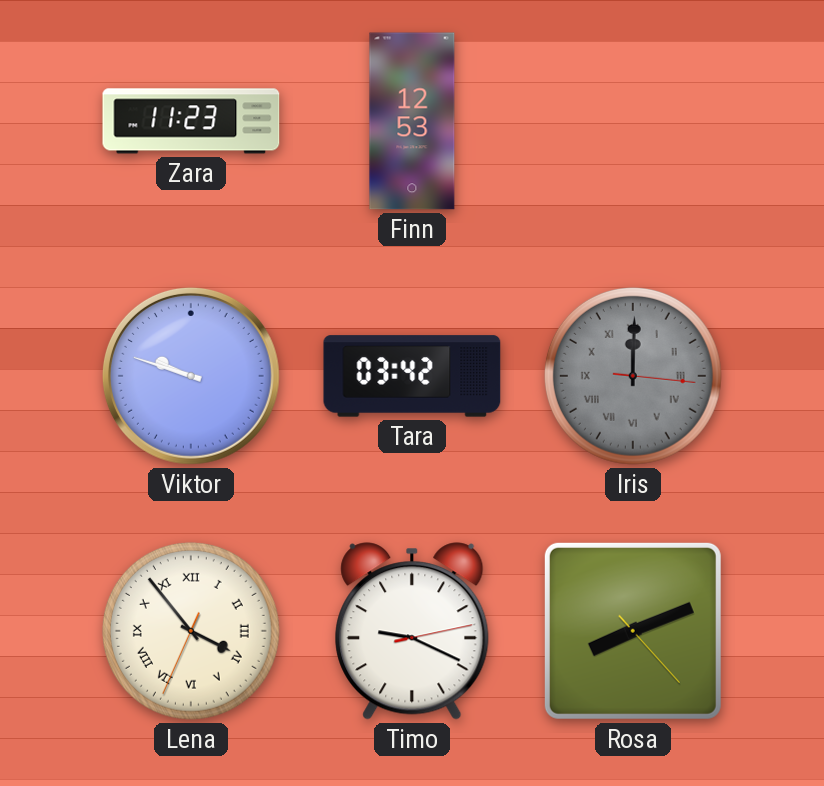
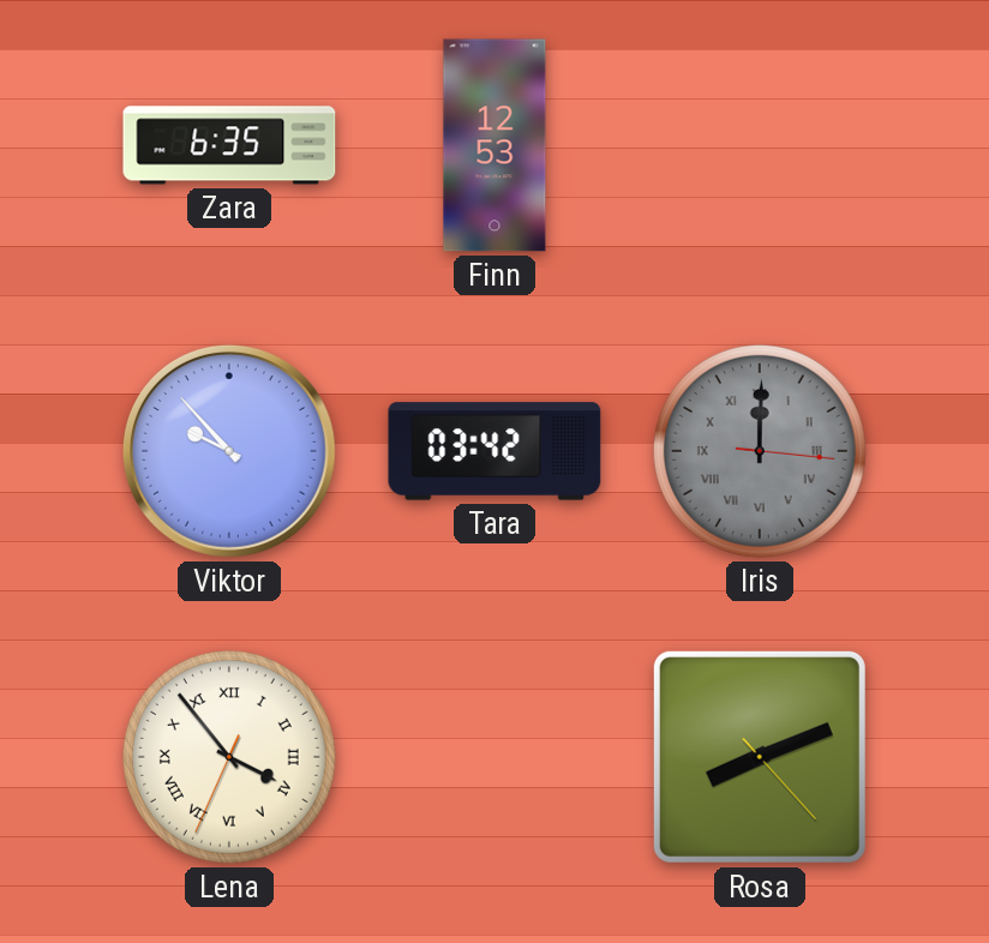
Zara: 11:23 -> 6:35 (229, 145)
Viktor: 9:48 -> 9:53 (229, 451)
Timo: 9:19 -> none (412, 631)
